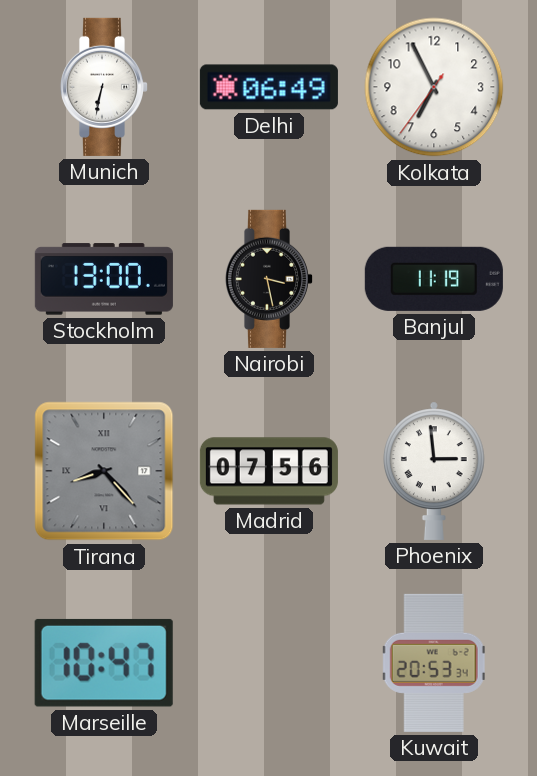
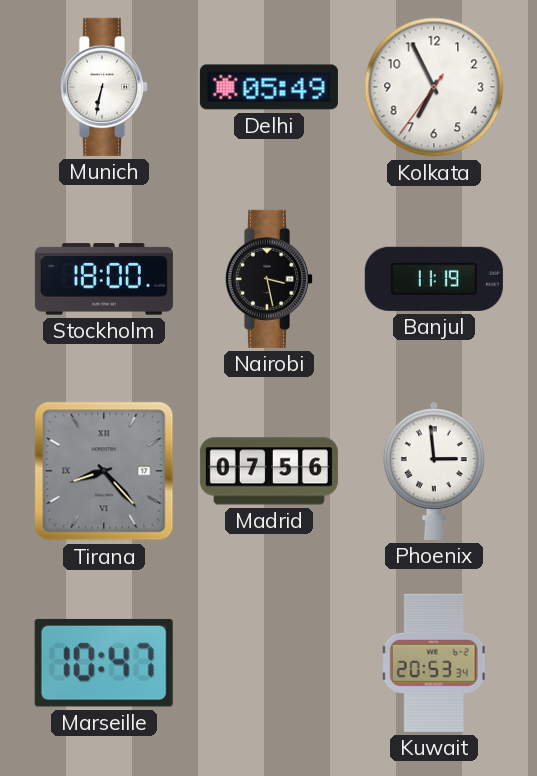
Delhi: 06:49 -> 05:49 (269, 87)
Stockholm: 13:00 -> 18:00 (104, 279)
